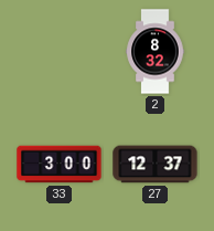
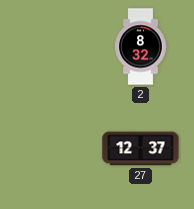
33: 3:00 -> none (60, 165)
